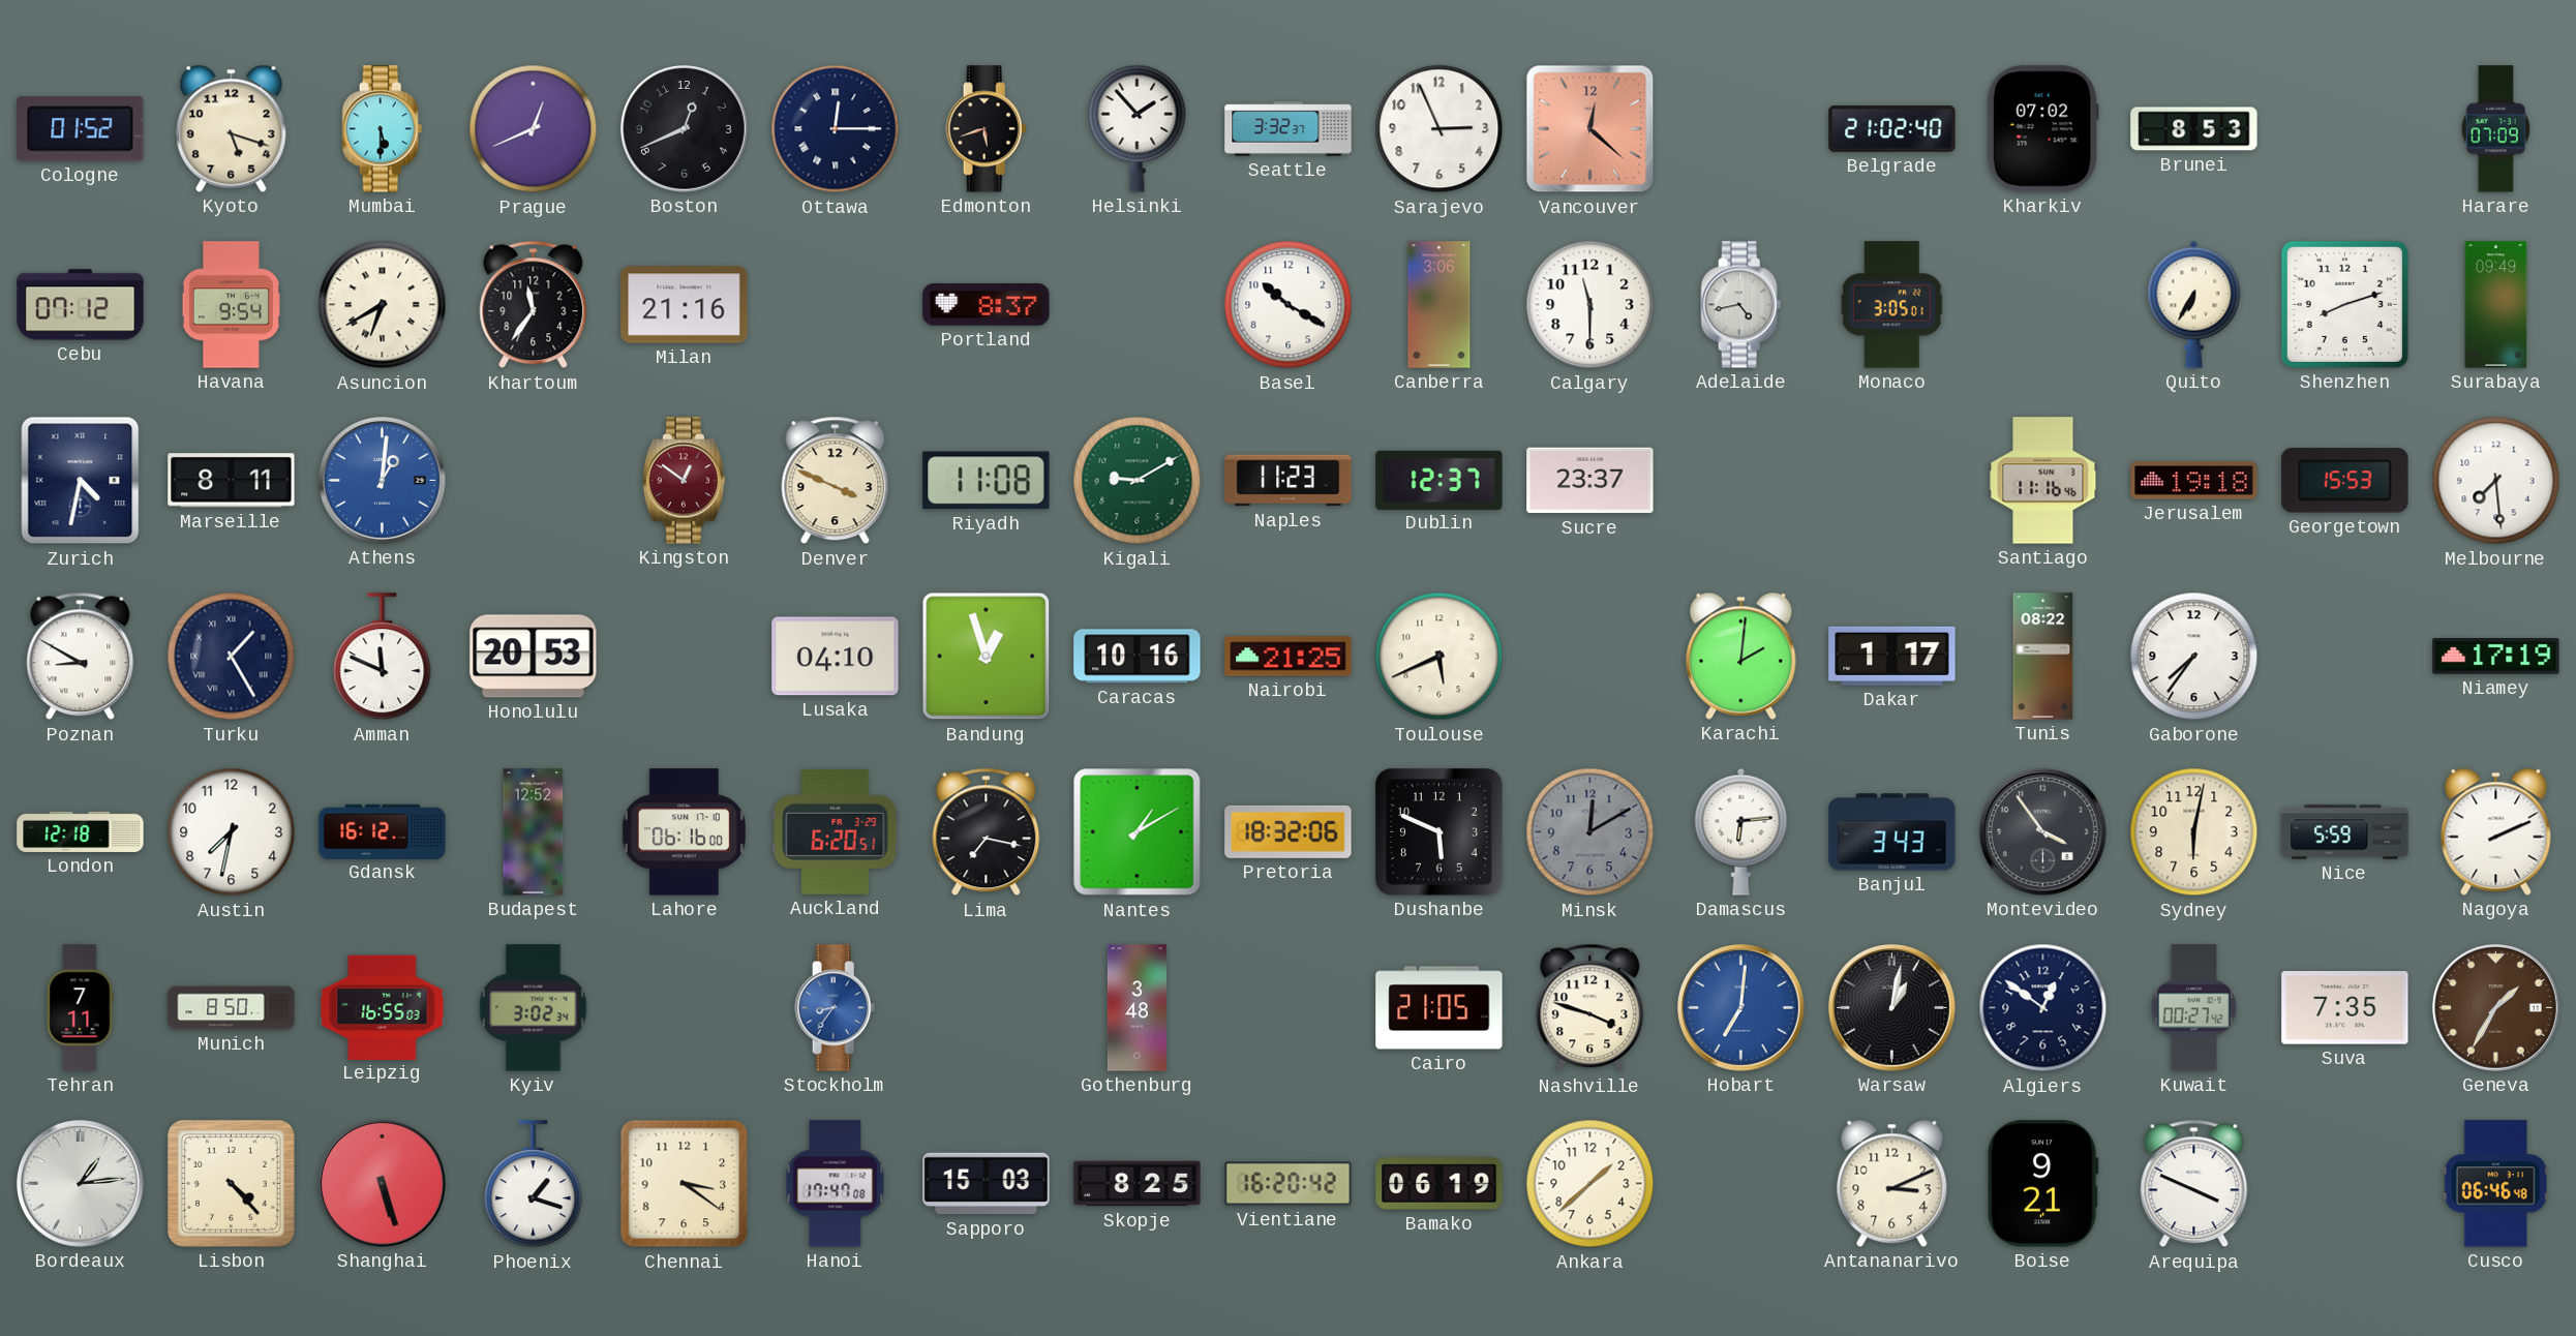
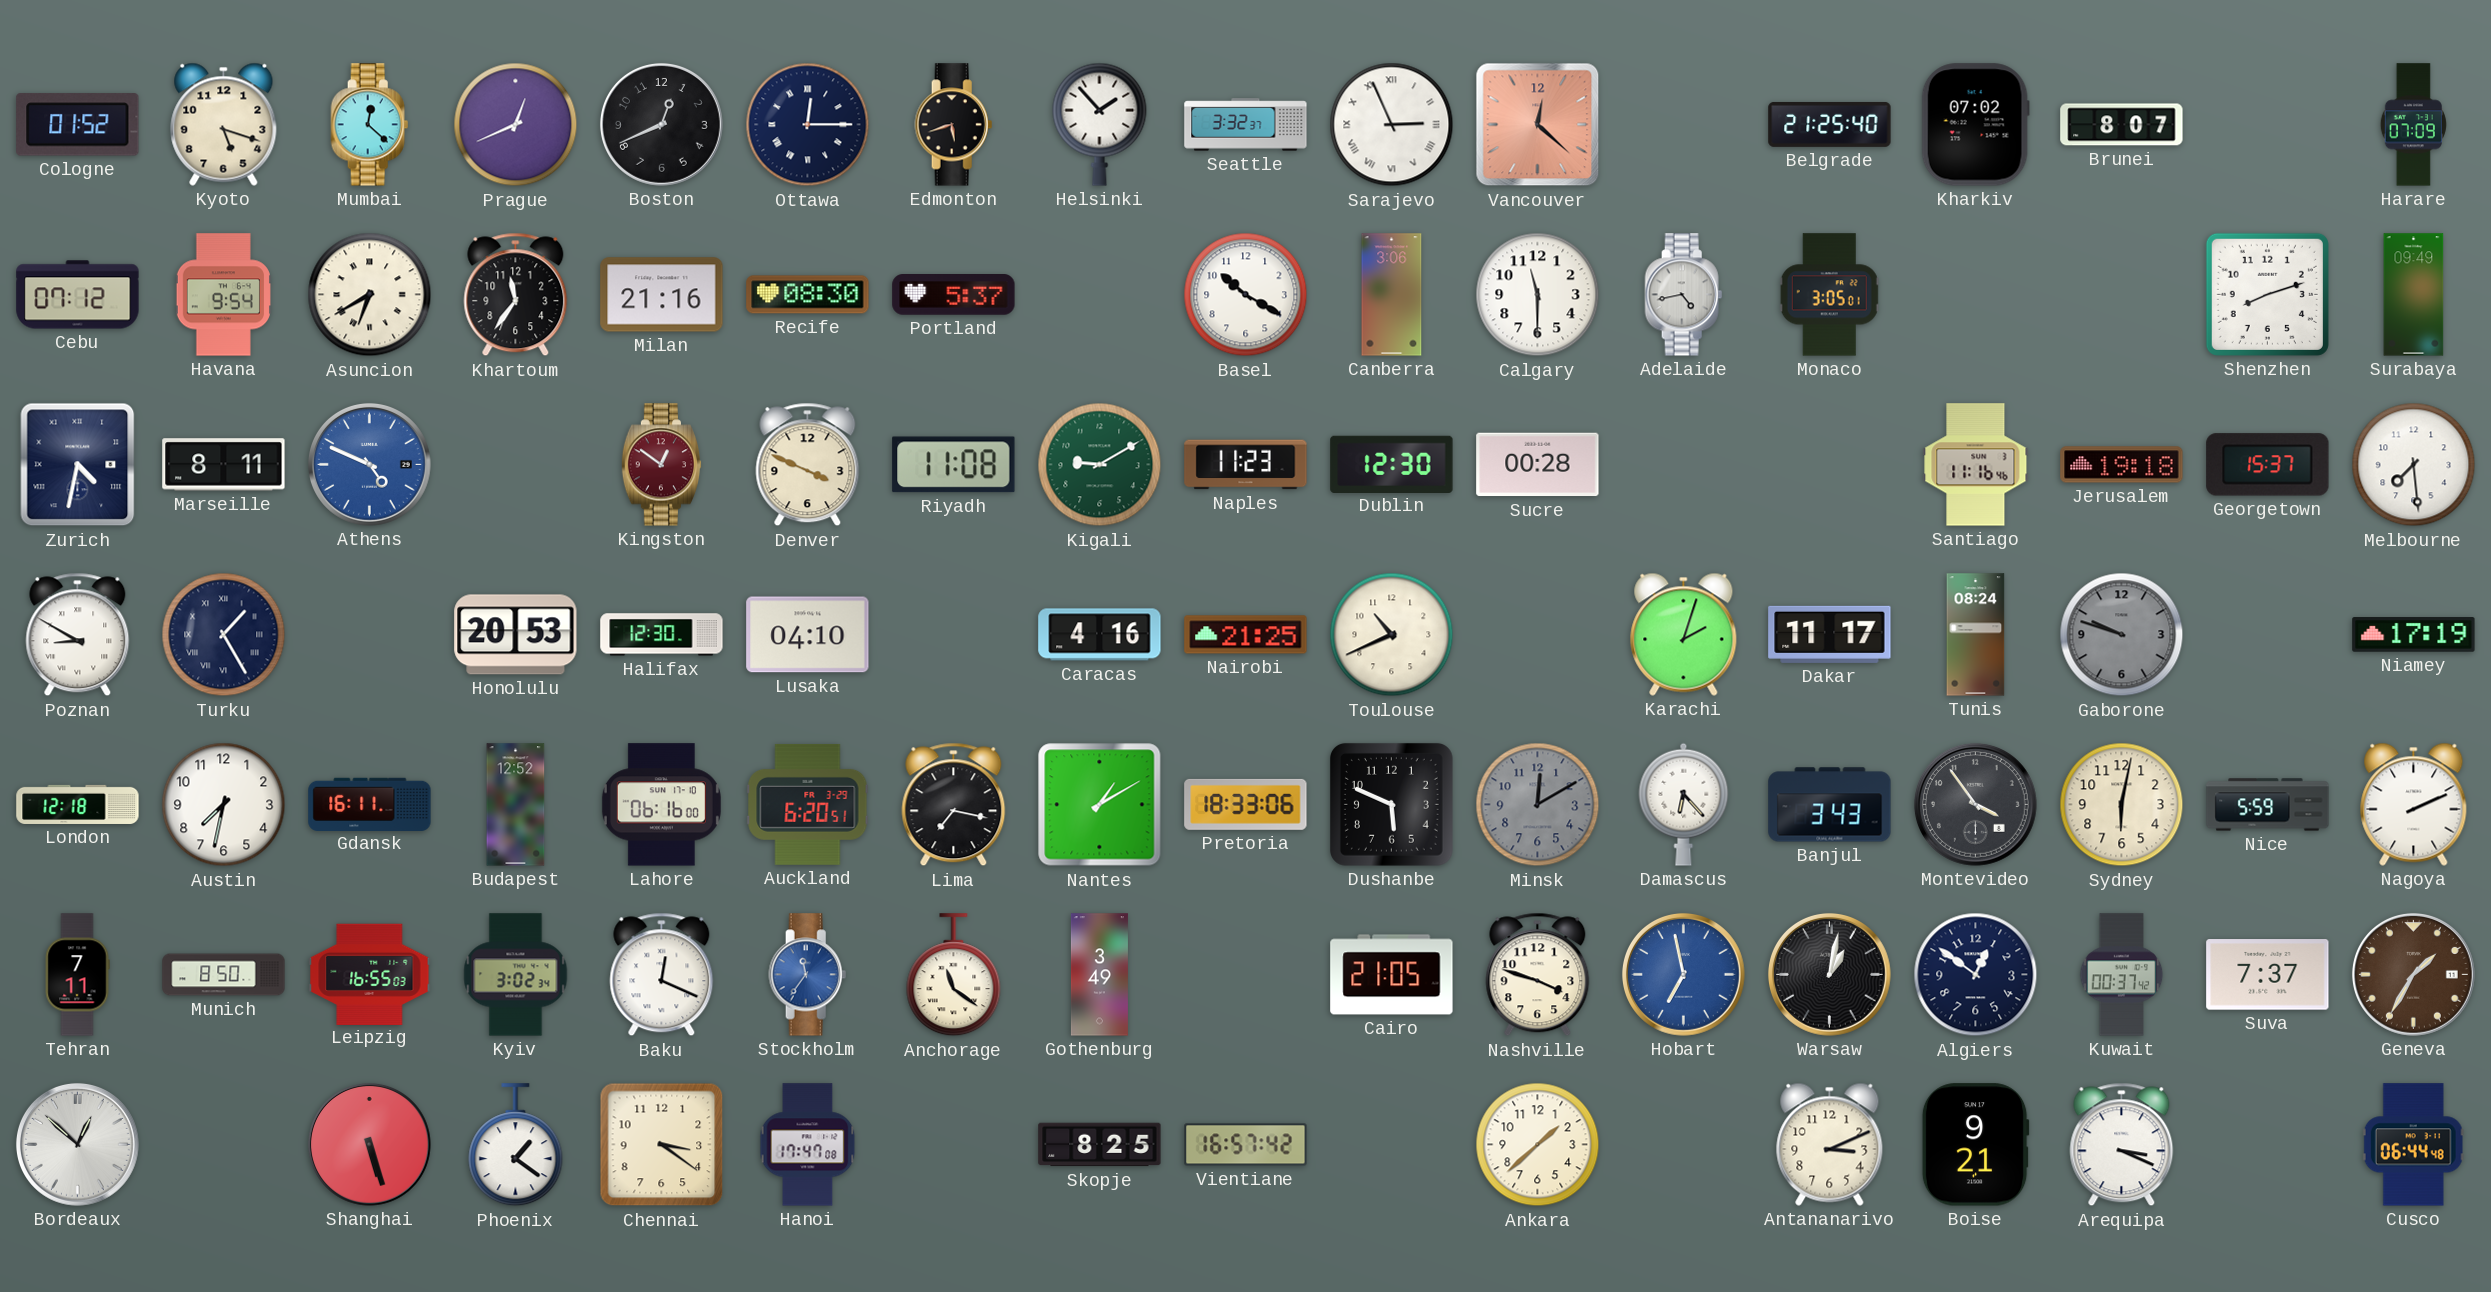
Mumbai: 5:30 -> 12:22 (370, 125)
Sarajevo numerals: Arabic -> Roman (1392, 125)
Belgrade: 21:02 -> 21:25 (1830, 124)
Brunei: 8:53 -> 8:07 (2122, 125)
Recife: none -> 08:30 (808, 295)
Portland: 8:37 -> 5:37 (954, 295)
Quito: 6:35 -> none (2194, 304)
Athens: 1:01 -> 4:49 (369, 464)
Dublin: 12:37 -> 12:30 (1392, 464)
Sucre: 23:37 -> 00:28 (1538, 465)
Georgetown: 15:53 -> 15:37 (2268, 465)
Amman: 11:49 -> none (383, 657)
Halifax: none -> 12:30 (662, 635)
Bandung: 12:57 -> none (987, 657)
Caracas: 10:16 -> 4:16 (1100, 635)
Toulouse: 5:41 -> 10:41 (1392, 635)
Karachi: 2:01 -> 2:03 (1684, 634)
Dakar: 1:17 -> 11:17 (1830, 634)
Tunis: 08:22 -> 08:24 (1976, 635)
Gaborone: 7:36 -> 9:48 (2122, 635)
Gaborone dial: white -> grey (2122, 635)
Gdansk: 16:12 -> 16:11 (370, 804)
Pretoria: 18:32 -> 18:33 (1246, 804)
Damascus: 6:14 -> 6:23 (1684, 804)
Baku: none -> 12:19 (662, 975)
Stockholm: 8:36 -> 11:36 (808, 975)
Anchorage: none -> 11:21 (954, 975)
Gothenburg: 3:48 -> 3:49 (1099, 975)
Hobart: 7:01 -> 6:58 (1683, 974)
Kuwait: 00:27 -> 00:37 (2122, 975)
Suva: 7:35 -> 7:37 (2268, 975)
Bordeaux: 1:14 -> 12:52 (77, 1144)
Lisbon: 4:23 -> none (231, 1183)
Phoenix: 1:18 -> 1:21 (516, 1145)
Sapporo: 15:03 -> none (987, 1184)
Vientiane: 16:20 -> 16:57 (1246, 1145)
Bamako: 06:19 -> none (1439, 1184)
Arequipa: 3:49 -> 3:19 (2122, 1145)
Cusco: 06:46 -> 06:44 (2413, 1145)
